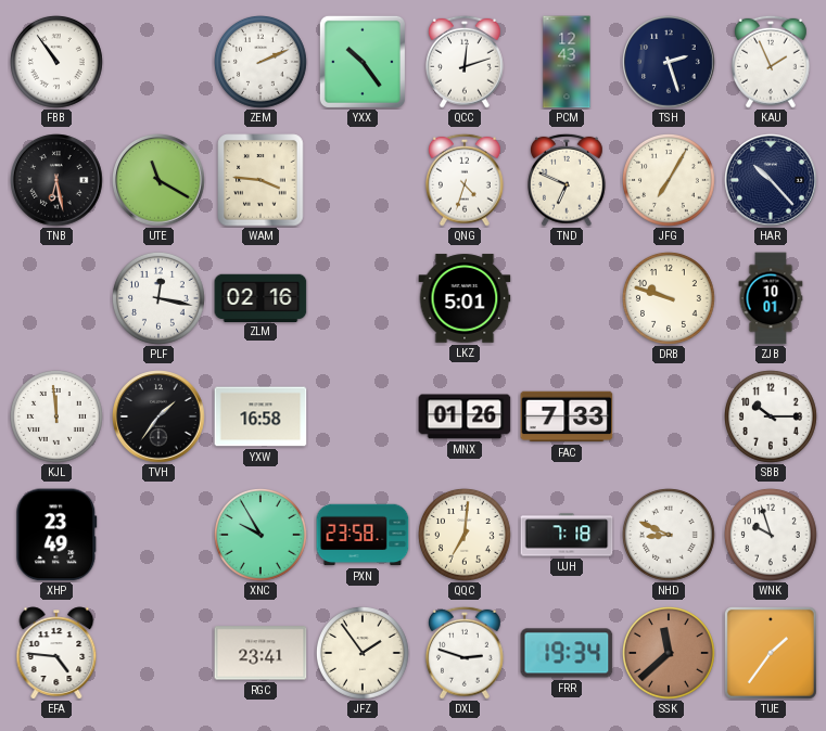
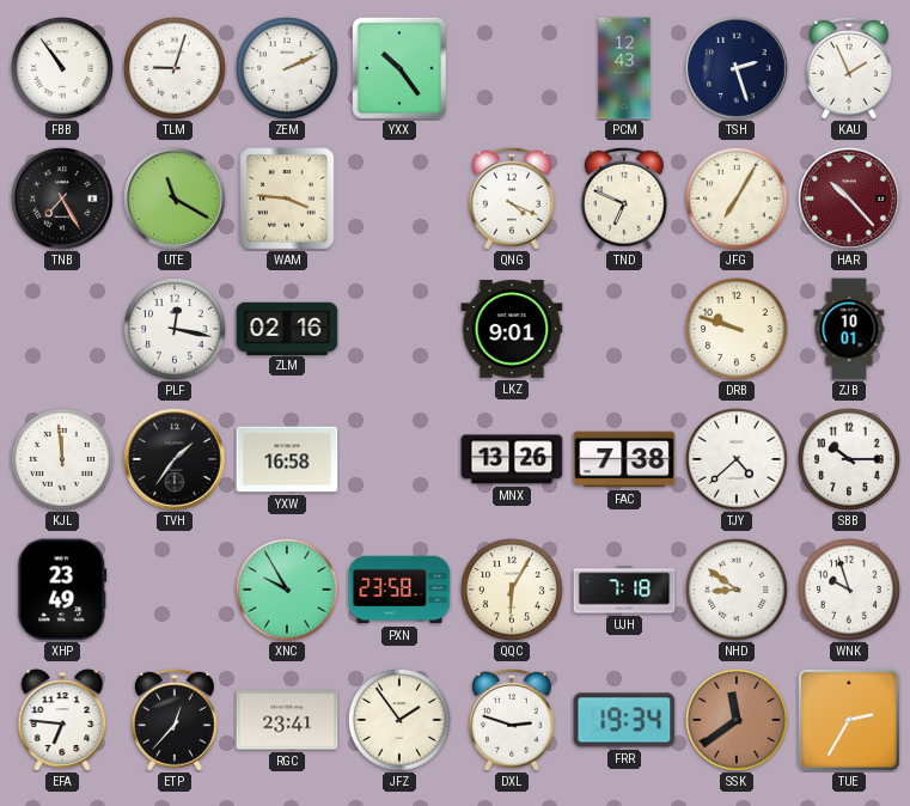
TLM: none -> 9:03 (176, 69)
QCC: 12:12 -> none (466, 62)
TNB: 6:28 -> 7:25 (62, 199)
QNG: 4:33 -> 4:19 (513, 199)
HAR dial: navy -> burgundy (849, 199)
LKZ: 5:01 -> 9:01 (512, 329)
MNX: 01:26 -> 13:26 (512, 459)
FAC: 7:33 -> 7:38 (624, 459)
TJY: none -> 4:38 (738, 460)
QQC: 7:01 -> 6:05 (513, 591)
NHD: 8:49 -> 8:51 (738, 591)
EFA: 4:46 -> 6:46 (62, 720)
ETP: none -> 12:37 (176, 720)
SSK: 11:38 -> 11:39 (738, 721)
TUE: 1:36 -> 2:35 (849, 720)
